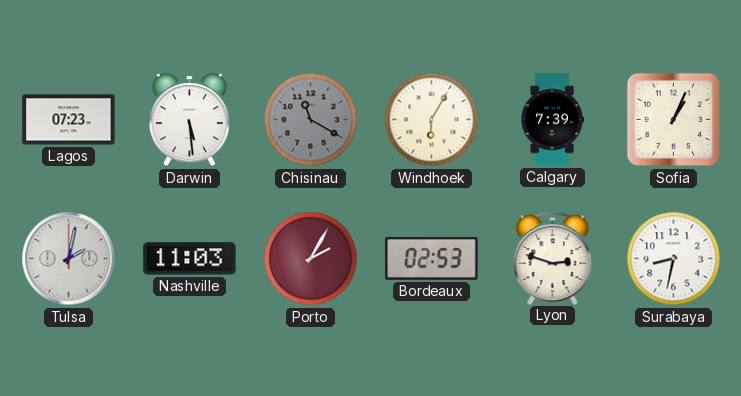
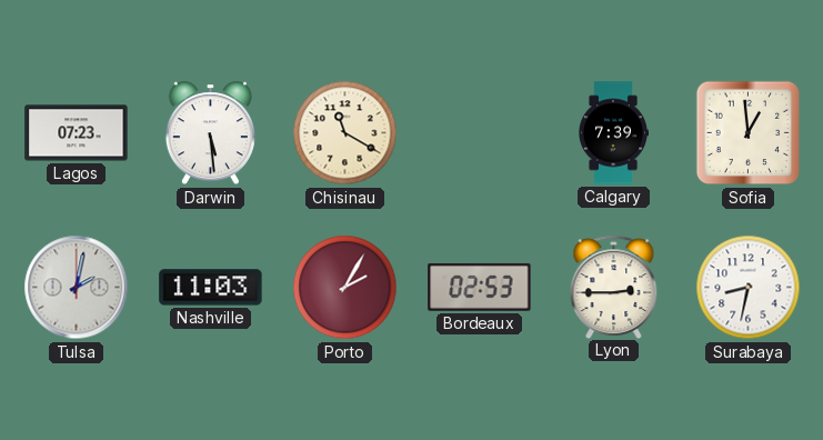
Chisinau dial: grey -> cream (345, 133)
Windhoek: 6:05 -> none (432, 120)
Sofia: 1:04 -> 12:59 (749, 133)
Lyon: 2:48 -> 2:45 (614, 287)
